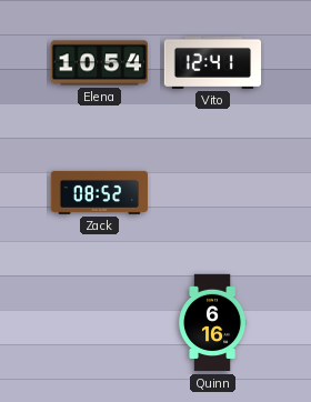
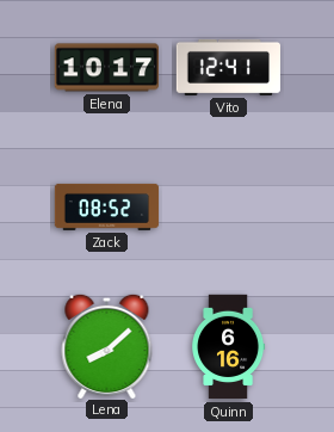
Elena: 10:54 -> 10:17 (106, 68)
Lena: none -> 8:08 (107, 345)
